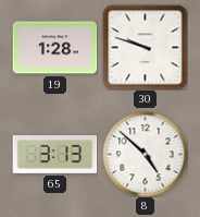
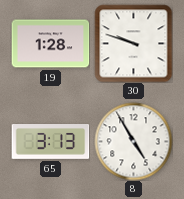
8: 4:52 -> 4:55 (133, 141)
